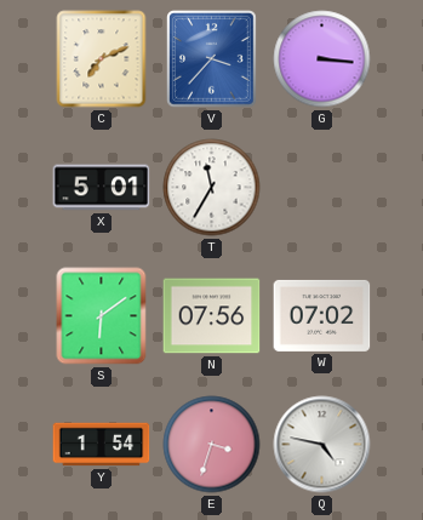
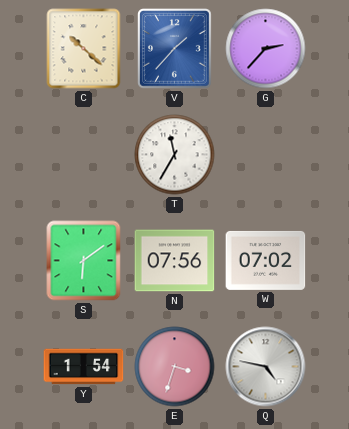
C: 7:11 -> 10:22 (84, 49)
V: 3:37 -> 1:37 (175, 49)
G: 3:16 -> 2:37 (266, 49)
X: 5:01 -> none (102, 188)
